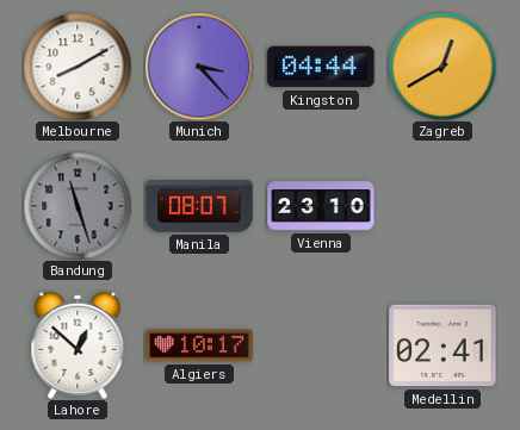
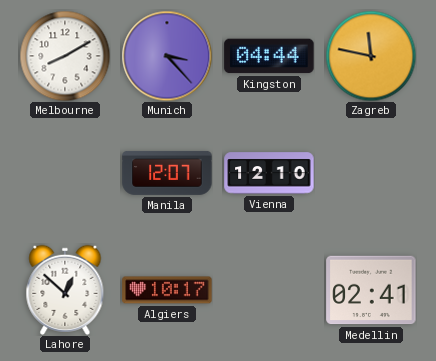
Zagreb: 12:40 -> 11:47 (371, 56)
Bandung: 11:27 -> none (78, 206)
Manila: 08:07 -> 12:07 (167, 173)
Vienna: 23:10 -> 12:10 (269, 173)
